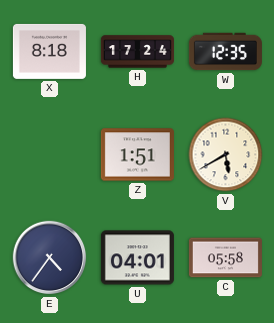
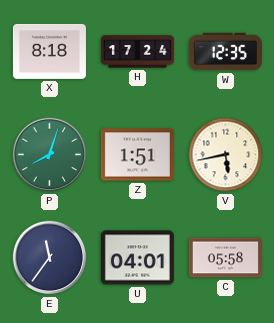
P: none -> 8:03 (50, 155)
V: 5:40 -> 5:43 (226, 155)
E: 4:36 -> 11:36 (50, 258)
